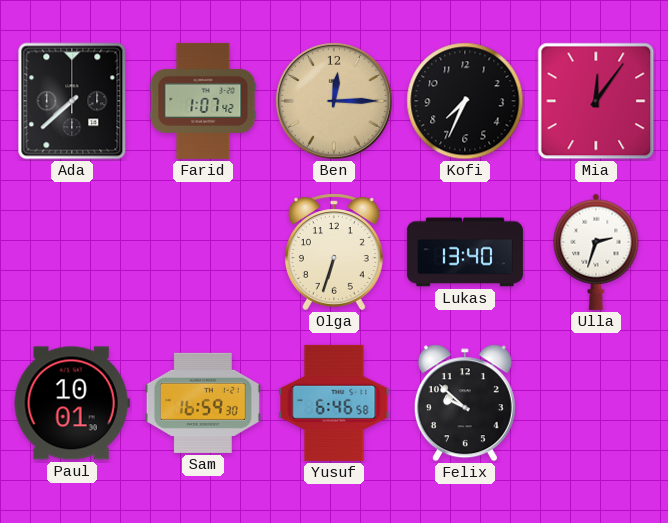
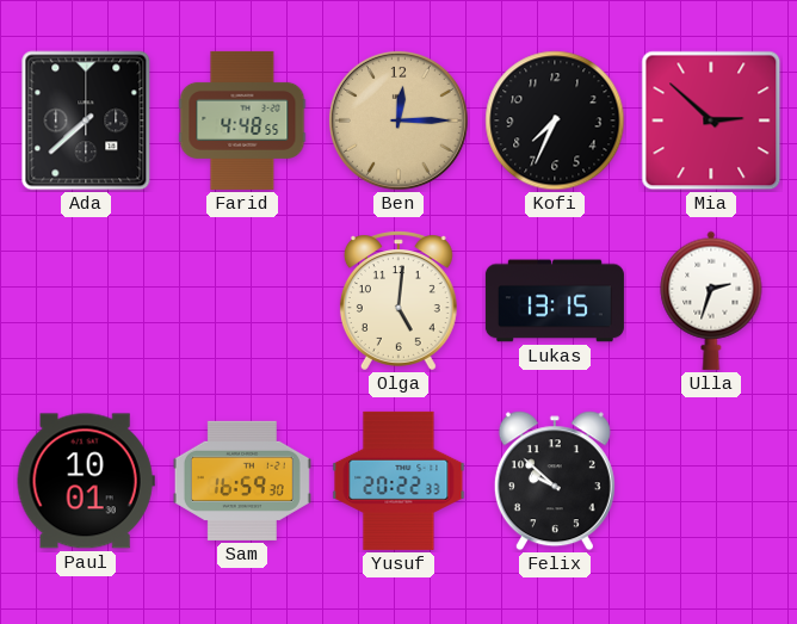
Farid: 1:07 -> 4:48 (242, 121)
Mia: 12:06 -> 2:52 (711, 121)
Olga: 6:33 -> 5:01 (398, 301)
Lukas: 13:40 -> 13:15 (555, 301)
Yusuf: 6:46 -> 20:22 (398, 481)
